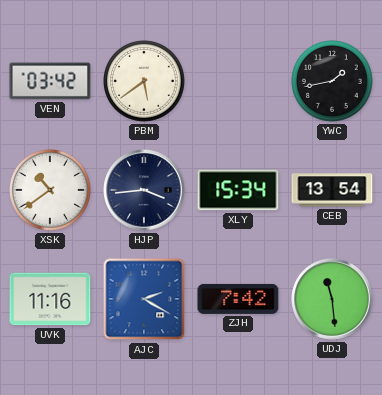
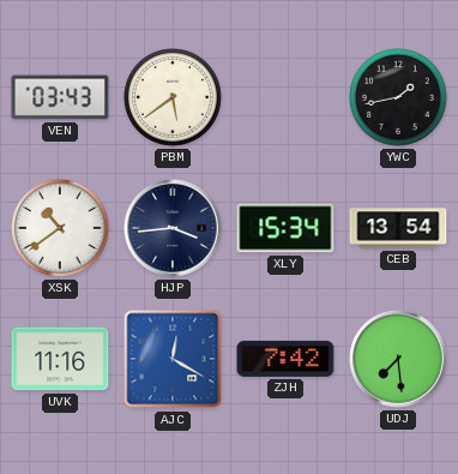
VEN: 03:42 -> 03:43 (60, 97)
AJC: 2:20 -> 12:20 (173, 359)
UDJ: 11:29 -> 7:29 (398, 359)
